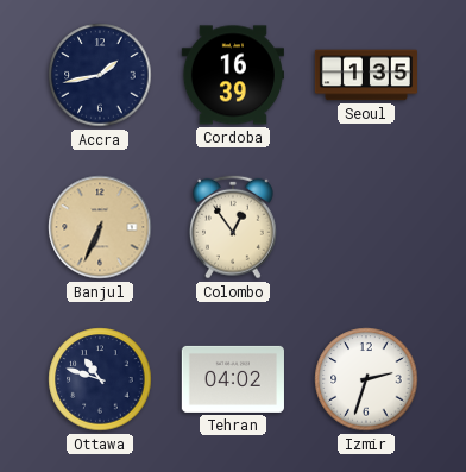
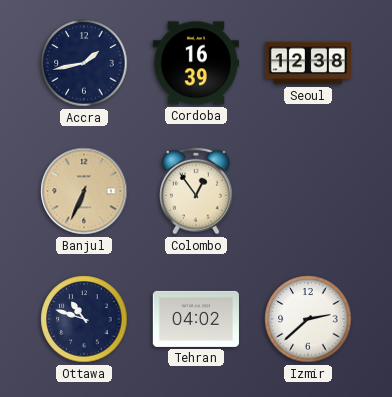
Seoul: 1:35 -> 12:38 (307, 63)
Izmir: 2:33 -> 2:38 (308, 319)
